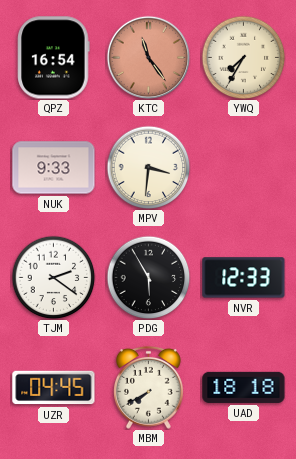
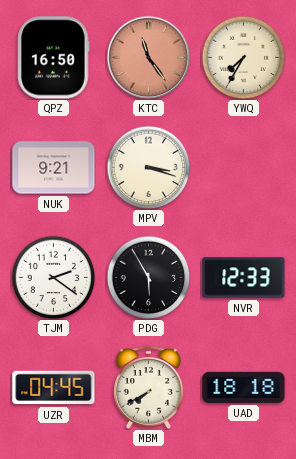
QPZ: 16:54 -> 16:50 (54, 58)
NUK: 9:33 -> 9:21 (54, 168)
MPV: 3:31 -> 3:18 (148, 167)
